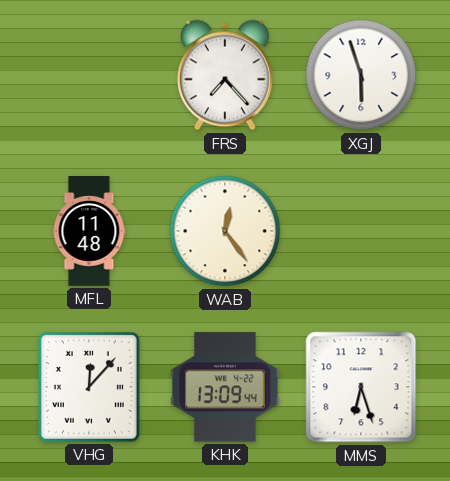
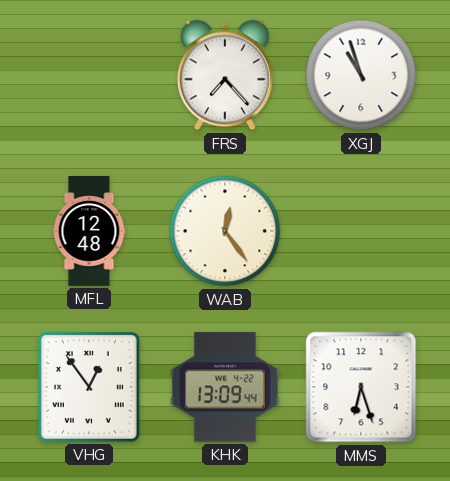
XGJ: 5:57 -> 10:57 (361, 75)
MFL: 11:48 -> 12:48 (89, 231)
VHG: 12:07 -> 12:54 (89, 387)
